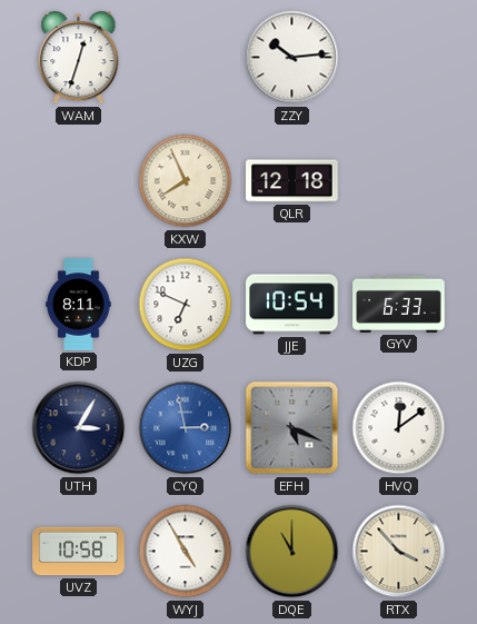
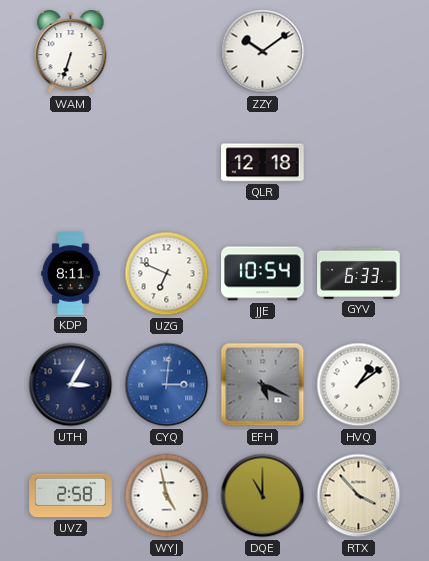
WAM: 12:33 -> 6:33 (71, 53)
ZZY: 10:14 -> 10:09 (263, 52)
KXW: 7:56 -> none (186, 181)
CYQ: 2:58 -> 3:01 (167, 385)
HVQ: 12:09 -> 1:09 (359, 385)
UVZ: 10:58 -> 2:58 (71, 496)
WYJ: 4:55 -> 4:58 (167, 496)
